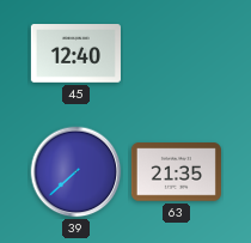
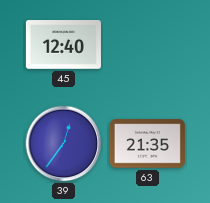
39: 7:38 -> 12:36 (64, 144)
